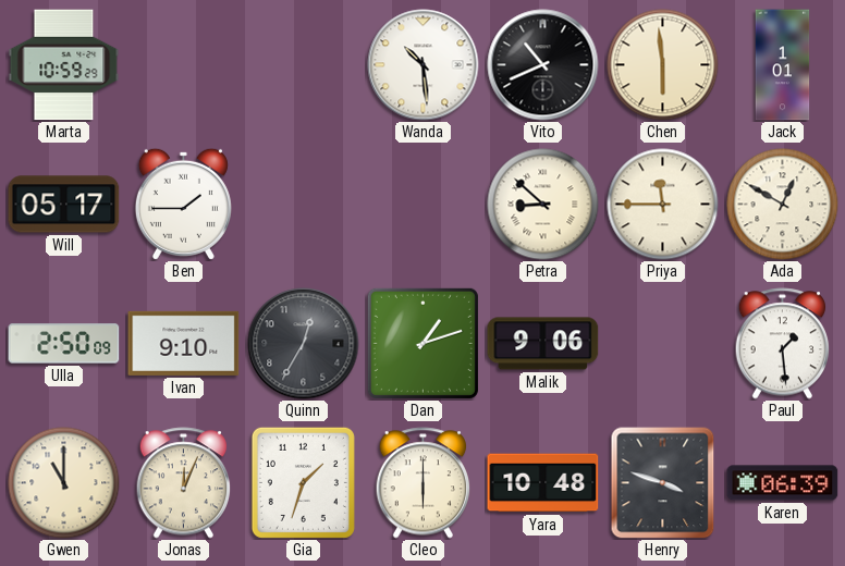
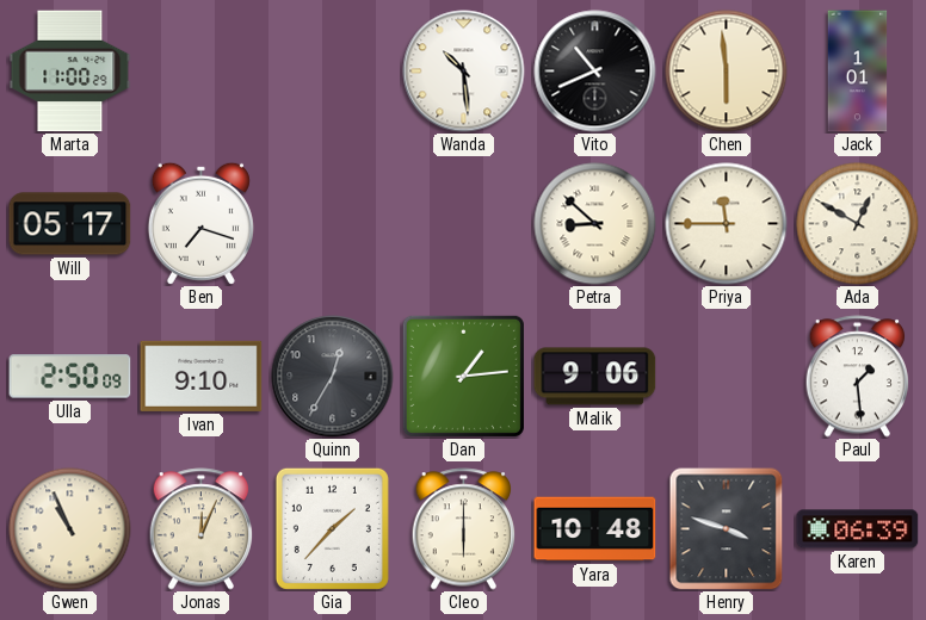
Marta: 10:59 -> 11:00 (70, 72)
Ben: 1:45 -> 7:18 (200, 223)
Dan: 1:12 -> 1:14 (463, 376)
Gwen: 11:00 -> 10:56 (70, 529)
Gia: 1:33 -> 1:37 (332, 528)
